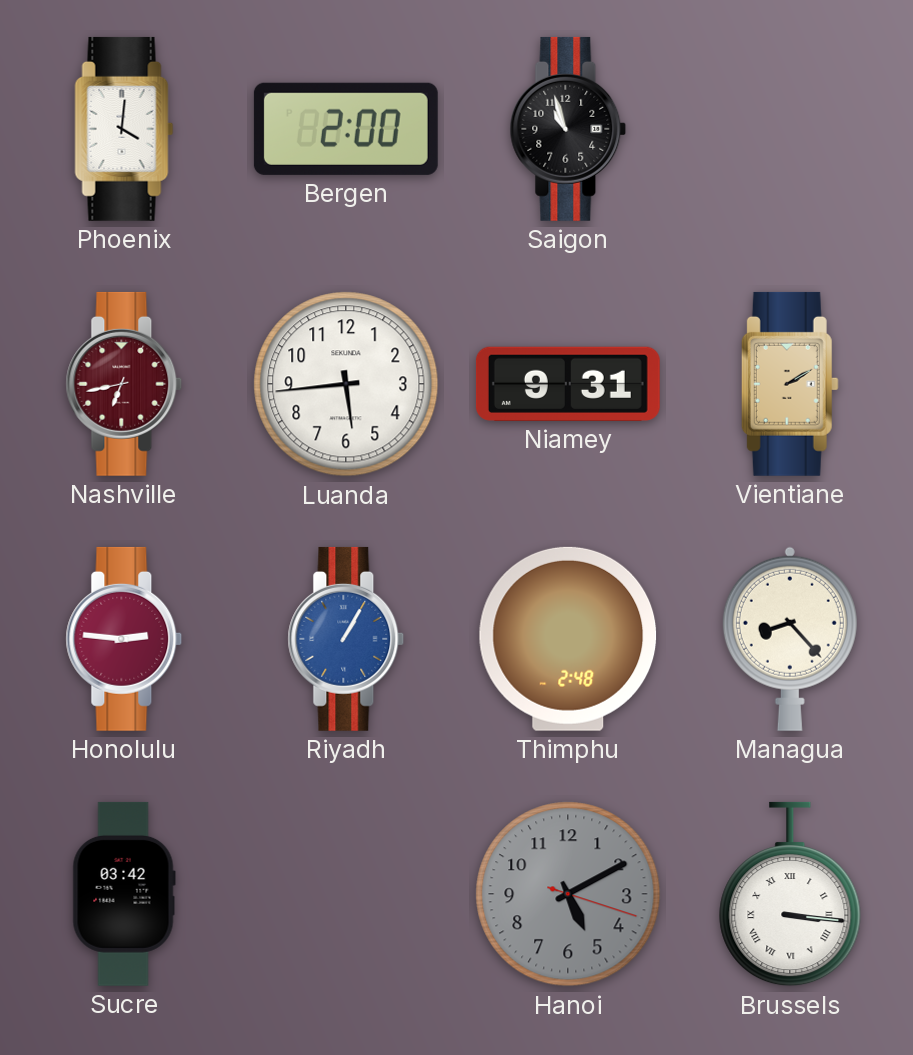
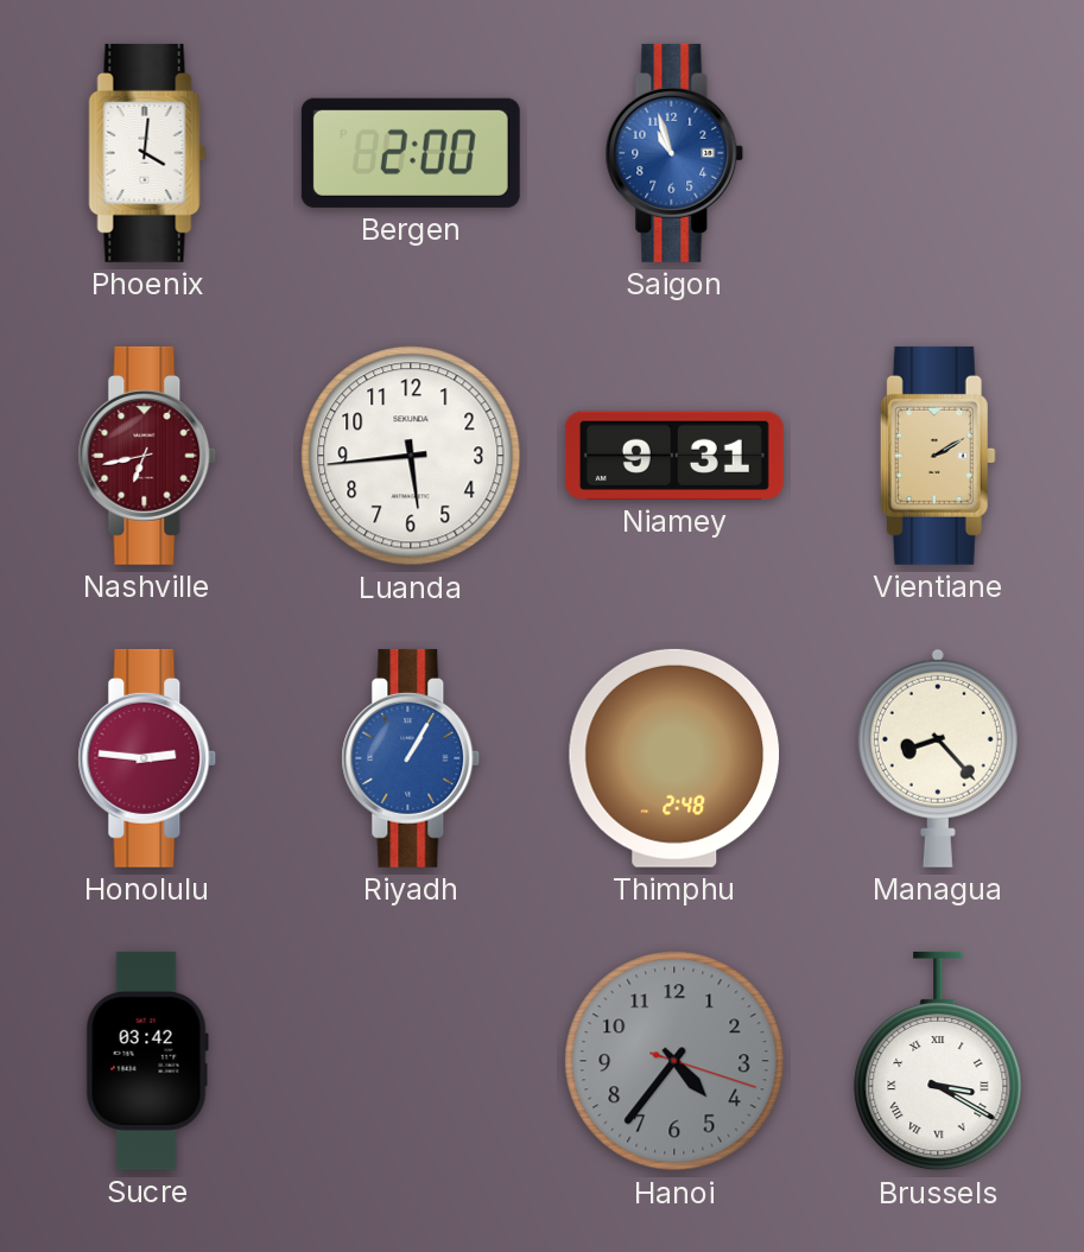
Saigon dial: black -> blue (674, 153)
Hanoi: 5:10 -> 4:36 (674, 1061)
Brussels: 3:16 -> 3:20 (938, 1061)
